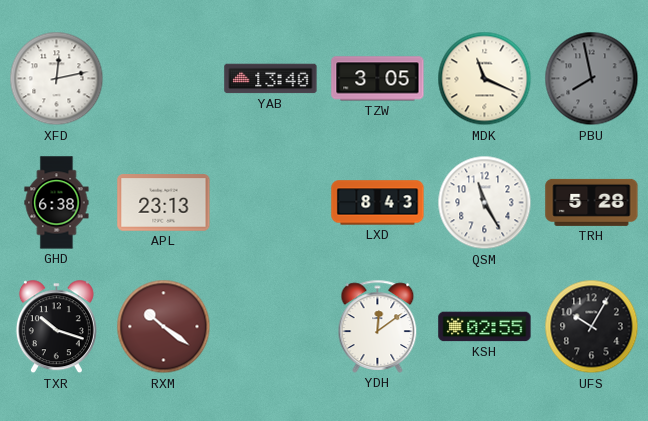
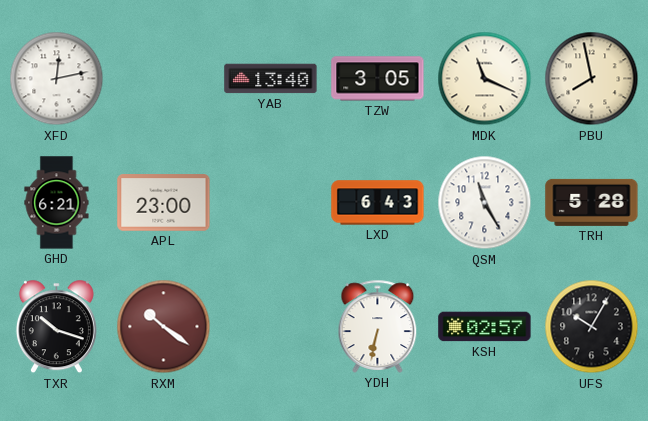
PBU dial: grey -> cream (592, 79)
GHD: 6:38 -> 6:21 (57, 203)
APL: 23:13 -> 23:00 (164, 203)
LXD: 8:43 -> 6:43 (378, 203)
YDH: 12:09 -> 6:32 (378, 326)
KSH: 02:55 -> 02:57 (485, 327)
